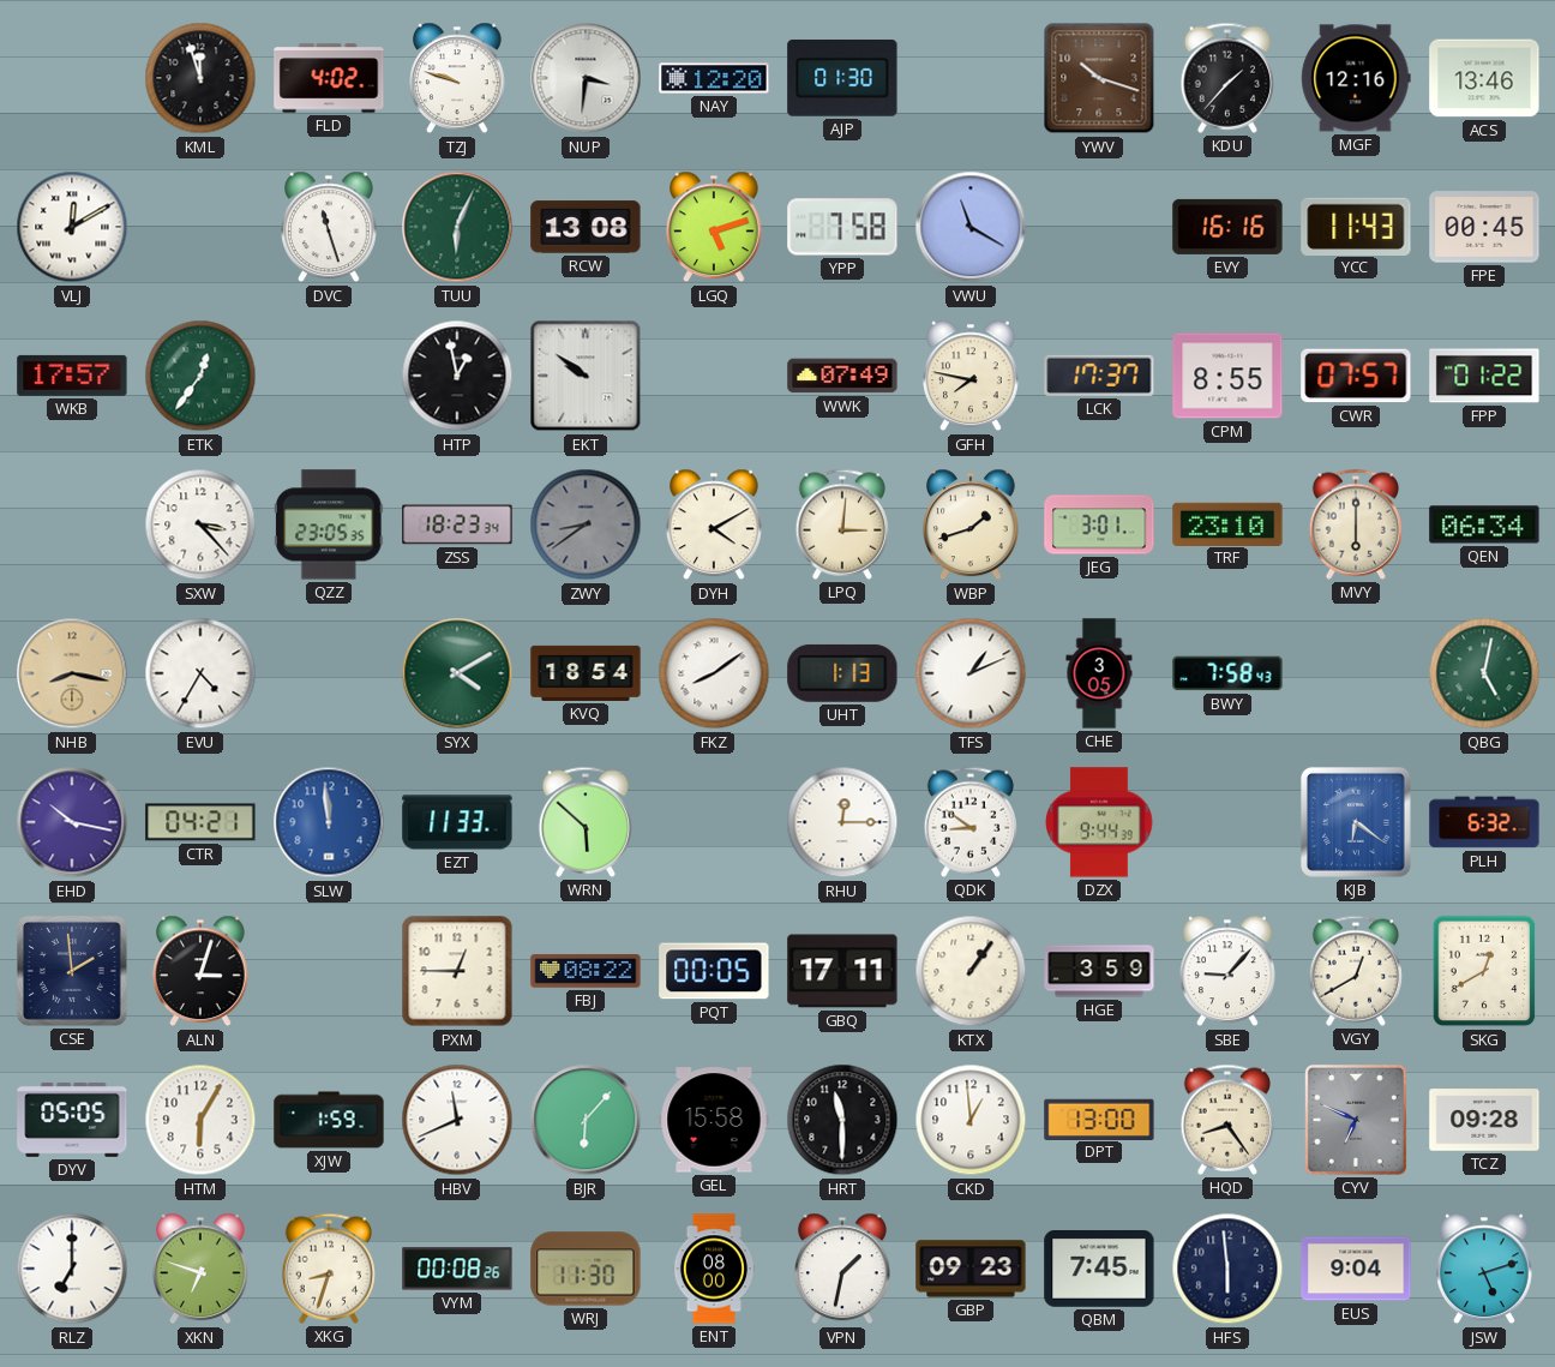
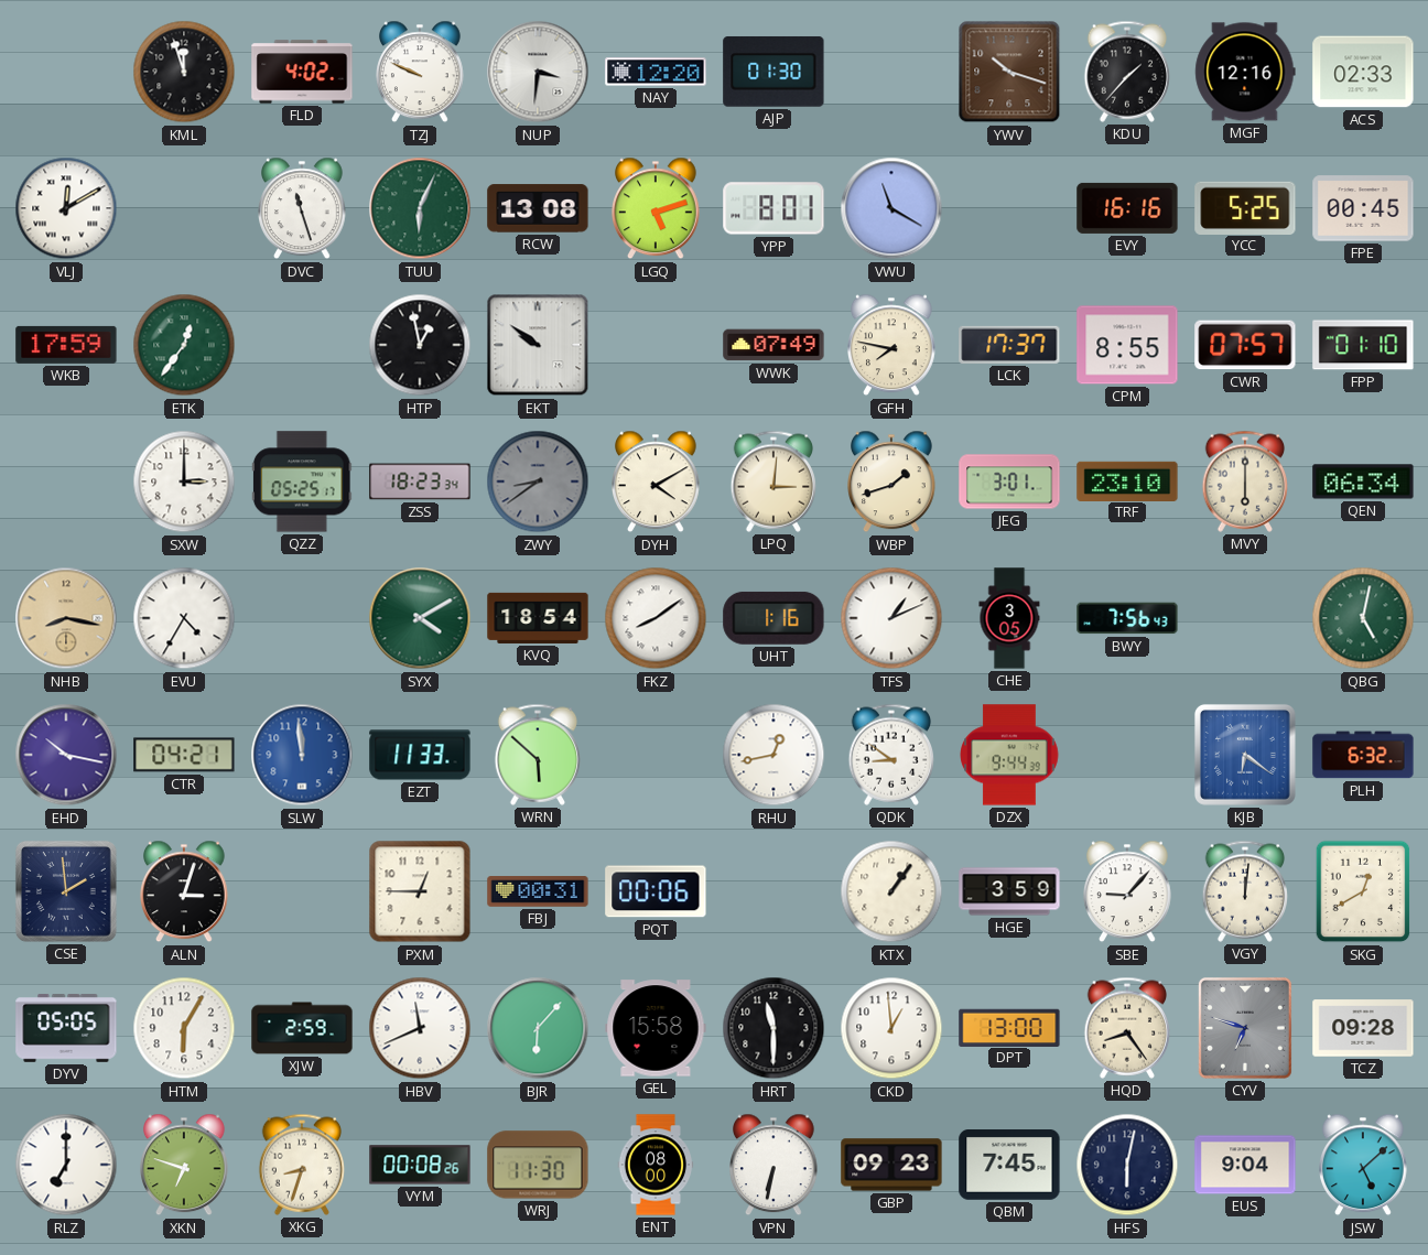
TZJ: 9:48 -> 9:49 (421, 72)
ACS: 13:46 -> 02:33 (1363, 72)
YPP: 7:58 -> 8:01 (773, 208)
YCC: 11:43 -> 5:25 (1245, 207)
WKB: 17:57 -> 17:59 (66, 345)
FPP: 01:22 -> 01:10 (1363, 345)
SXW: 3:23 -> 3:00 (184, 482)
QZZ: 23:05 -> 05:25 (302, 482)
UHT: 1:13 -> 1:16 (773, 618)
BWY: 7:58 -> 7:56 (1127, 618)
RHU: 12:15 -> 12:43 (773, 755)
FBJ: 08:22 -> 00:31 (538, 891)
PQT: 00:05 -> 00:06 (656, 891)
GBQ: 17:11 -> none (842, 971)
VGY: 12:40 -> 12:01 (1245, 891)
XJW: 1:59 -> 2:59 (302, 1028)
CYV: 6:49 -> 6:48 (1245, 1028)
VPN: 1:32 -> 6:32 (775, 1165)
HFS: 5:59 -> 6:02 (1127, 1165)
JSW: 5:12 -> 5:08 (1364, 1165)
